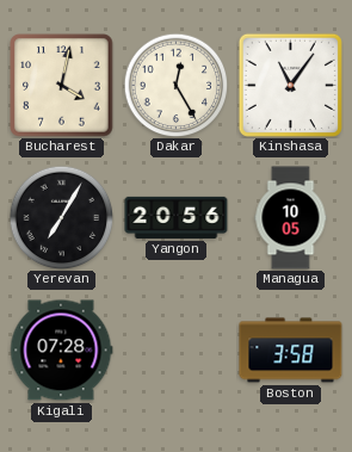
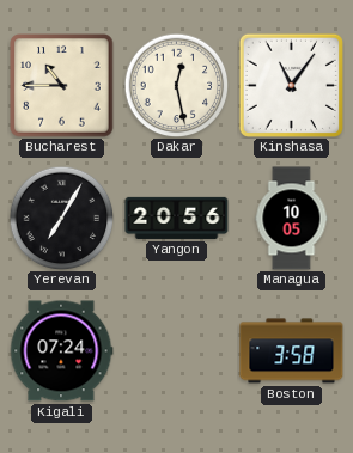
Bucharest: 4:02 -> 10:45 (62, 86)
Dakar: 12:25 -> 12:28 (176, 85)
Kigali: 07:28 -> 07:24 (61, 351)
